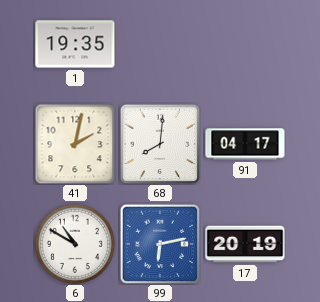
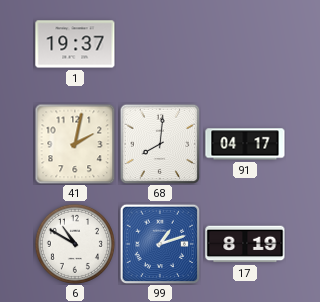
1: 19:35 -> 19:37 (75, 44)
99: 6:13 -> 1:12 (160, 244)
17: 20:19 -> 8:19 (245, 244)
